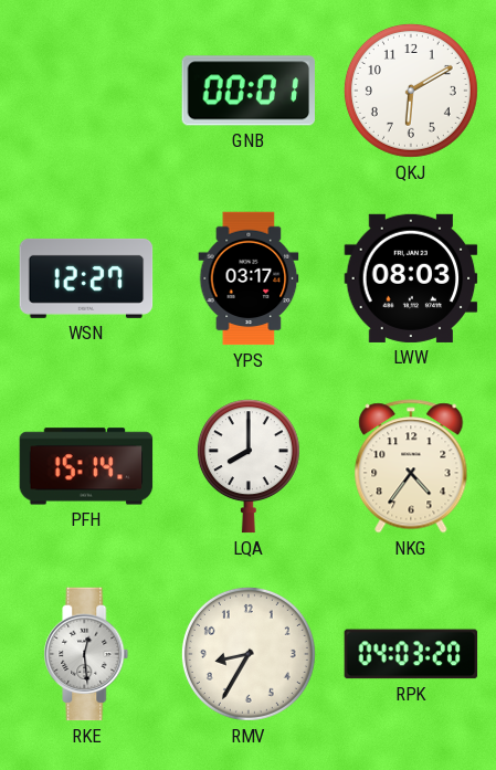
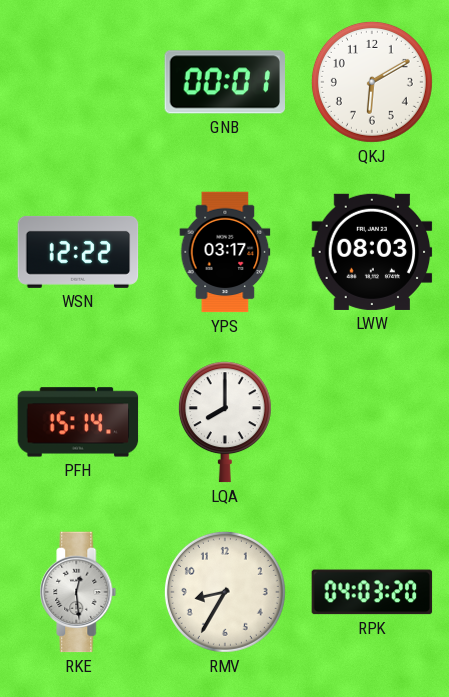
WSN: 12:27 -> 12:22 (78, 252)
NKG: 4:36 -> none (411, 466)
